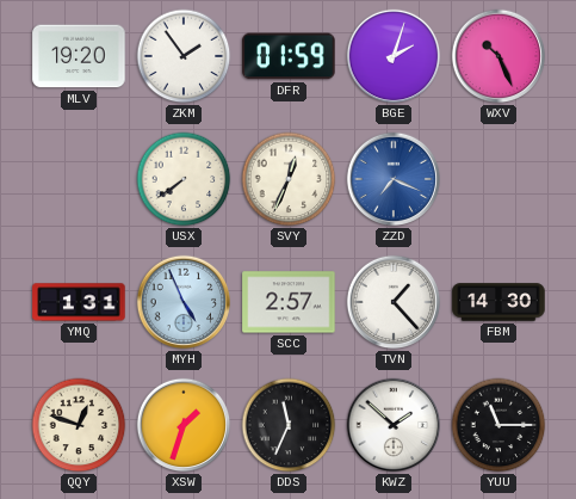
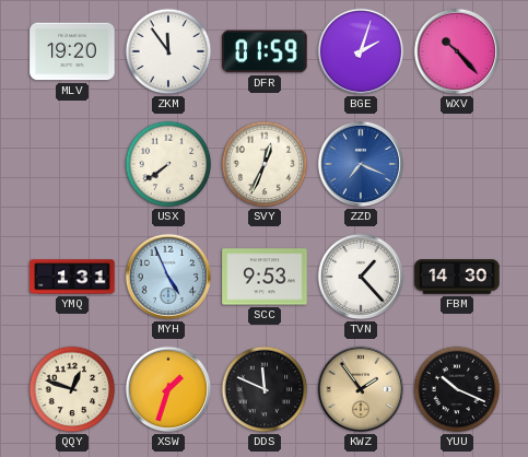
ZKM: 1:54 -> 11:54 (168, 51)
WXV: 10:26 -> 10:23 (457, 51)
SCC: 2:57 -> 9:53 (265, 277)
DDS: 11:34 -> 11:49 (265, 389)
KWZ: 1:52 -> 1:54 (361, 389)
KWZ dial: white -> champagne (361, 389)
YUU: 11:15 -> 10:19 (457, 389)
